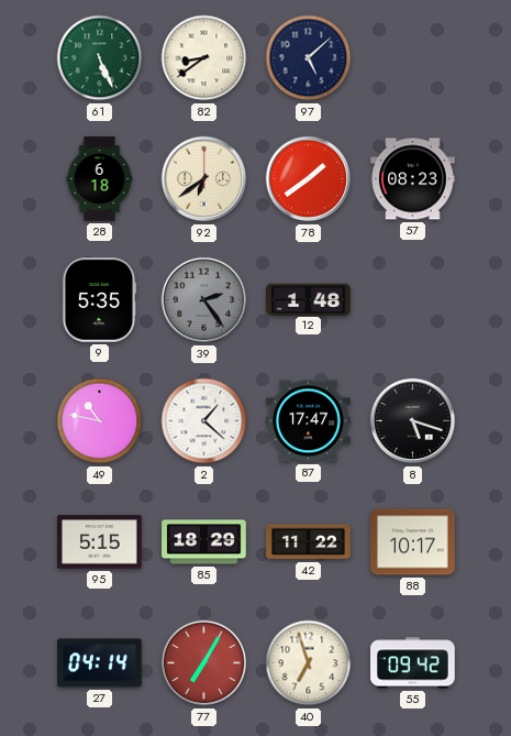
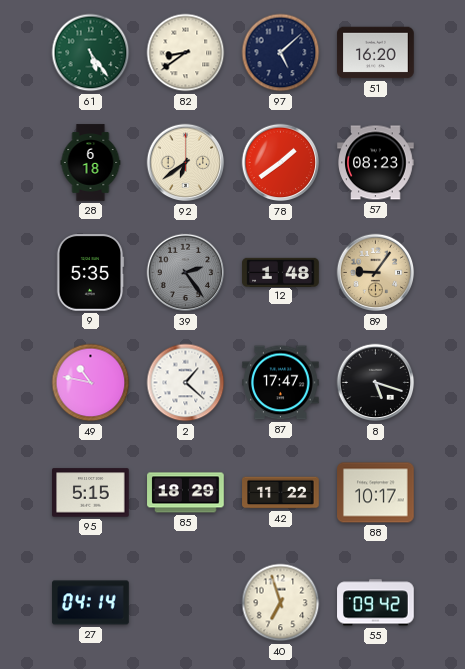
61: 5:26 -> 5:24 (91, 53)
51: none -> 16:20 (376, 53)
89: none -> 9:06 (376, 273)
77: 7:05 -> none (204, 663)
